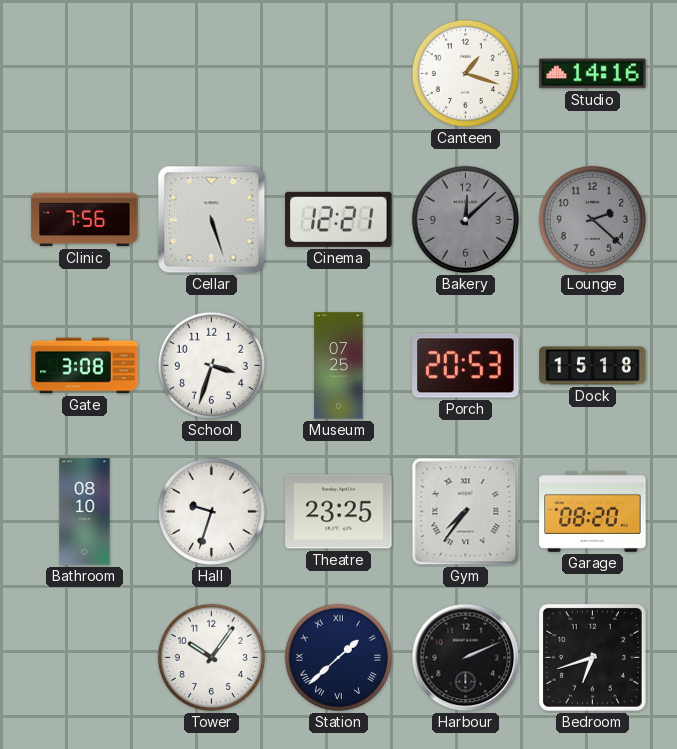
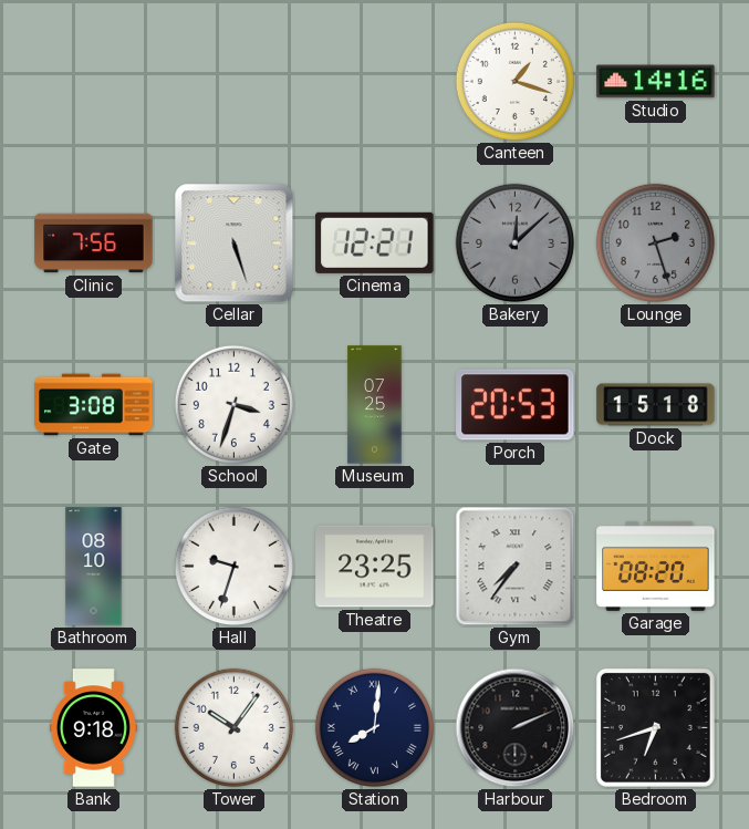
Lounge: 2:22 -> 2:27 (655, 242)
Bank: none -> 9:18 (93, 728)
Station: 1:38 -> 8:01 (374, 727)
